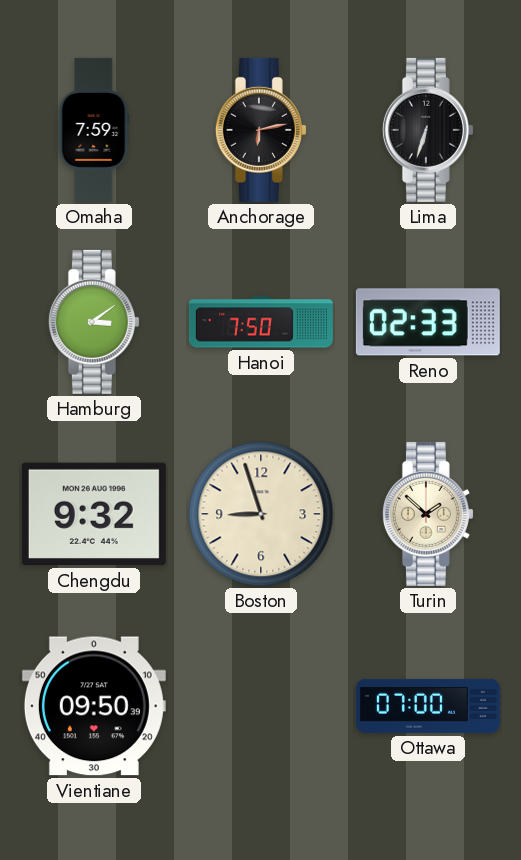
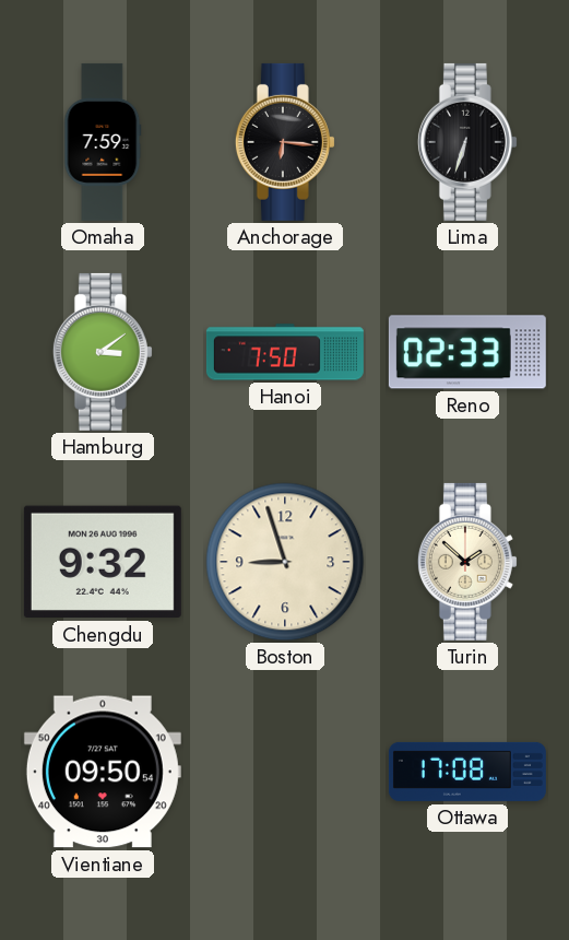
Anchorage: 6:13 -> 6:16 (285, 142)
Vientiane: 09:50:39 -> 09:50:54 (103, 772)
Ottawa: 07:00 -> 17:08 (467, 772)
